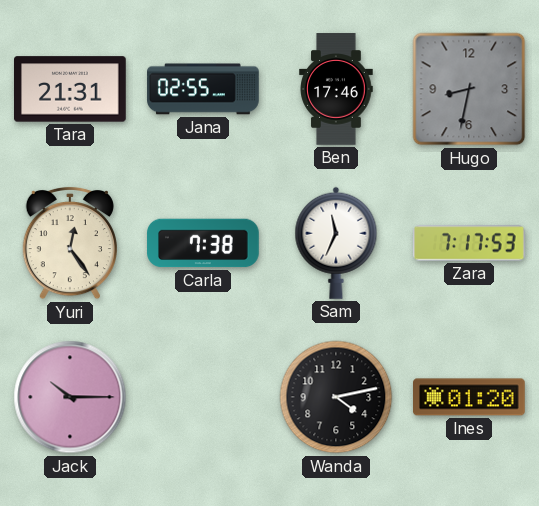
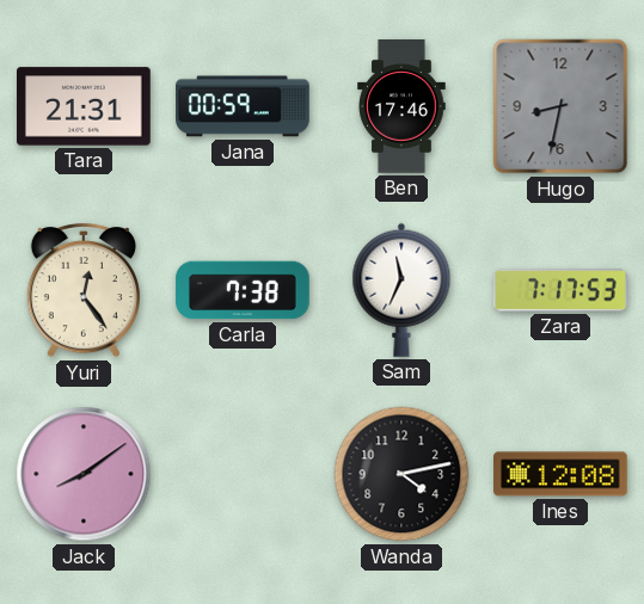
Jana: 02:55 -> 00:59 (243, 106)
Jack: 10:15 -> 8:09 (84, 474)
Ines: 01:20 -> 12:08 (560, 474)
